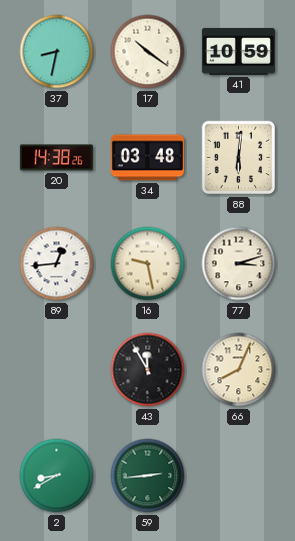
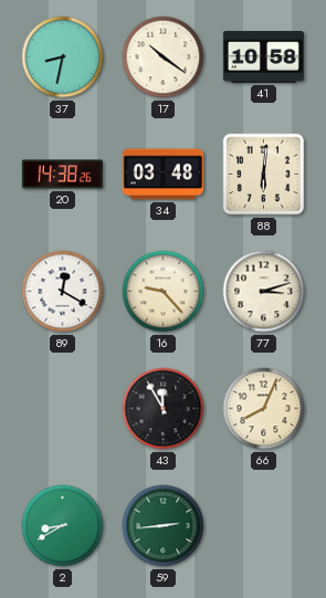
41: 10:59 -> 10:58 (263, 56)
89: 12:44 -> 12:20 (63, 292)
16: 9:28 -> 9:23 (164, 292)
